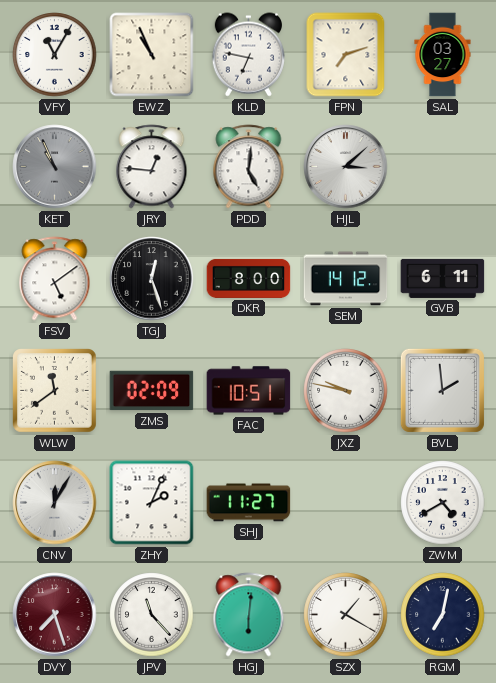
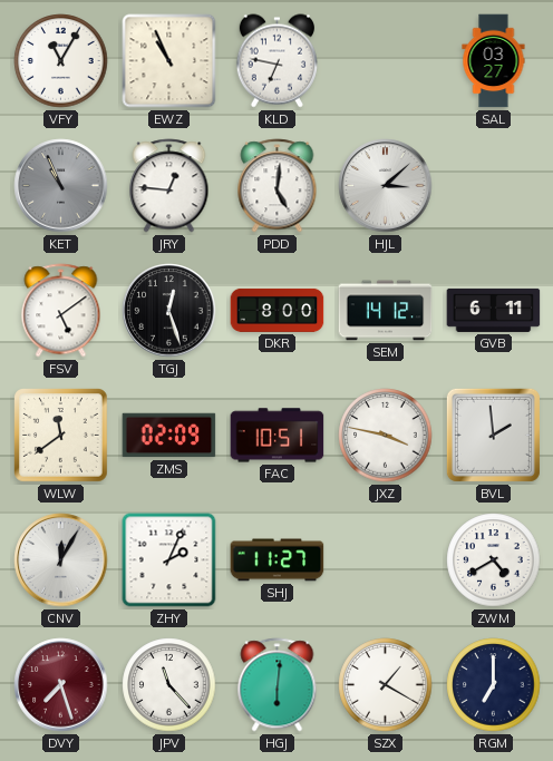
FPN: 7:12 -> none (346, 55)
JXZ: 9:47 -> 3:47 (386, 436)
RGM: 7:02 -> 7:00 (494, 685)
